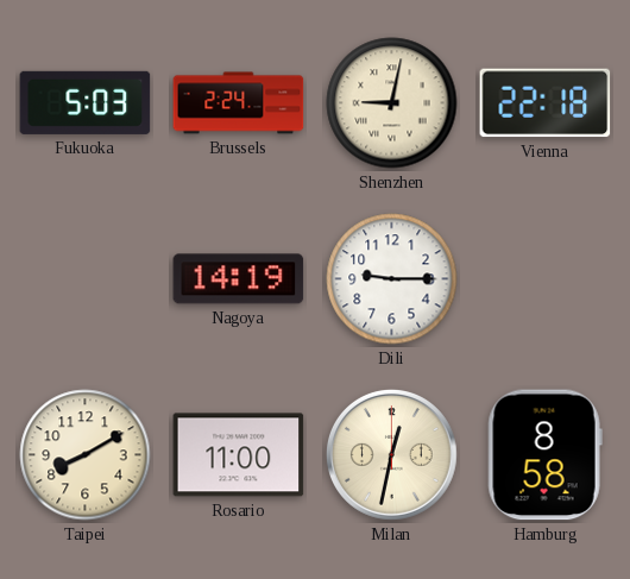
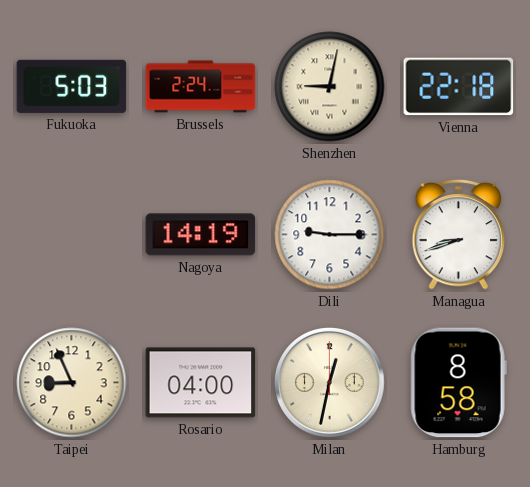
Managua: none -> 8:42 (459, 234)
Taipei: 8:10 -> 8:56 (72, 383)
Rosario: 11:00 -> 04:00 (201, 383)
